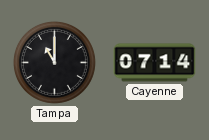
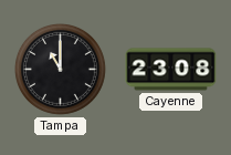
Cayenne: 07:14 -> 23:08 (171, 70)
